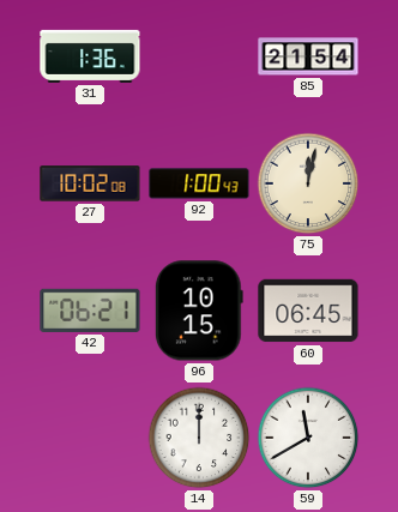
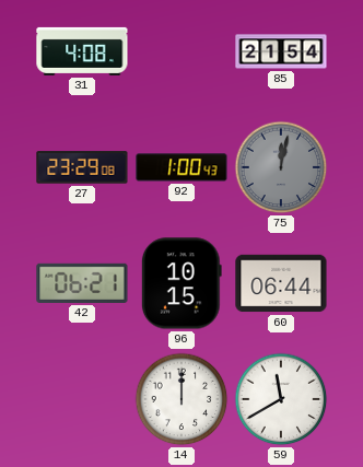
31: 1:36 -> 4:08 (82, 51)
27: 10:02 -> 23:29 (82, 167)
75 dial: cream -> grey (281, 167)
60: 06:45 -> 06:44 (281, 283)
